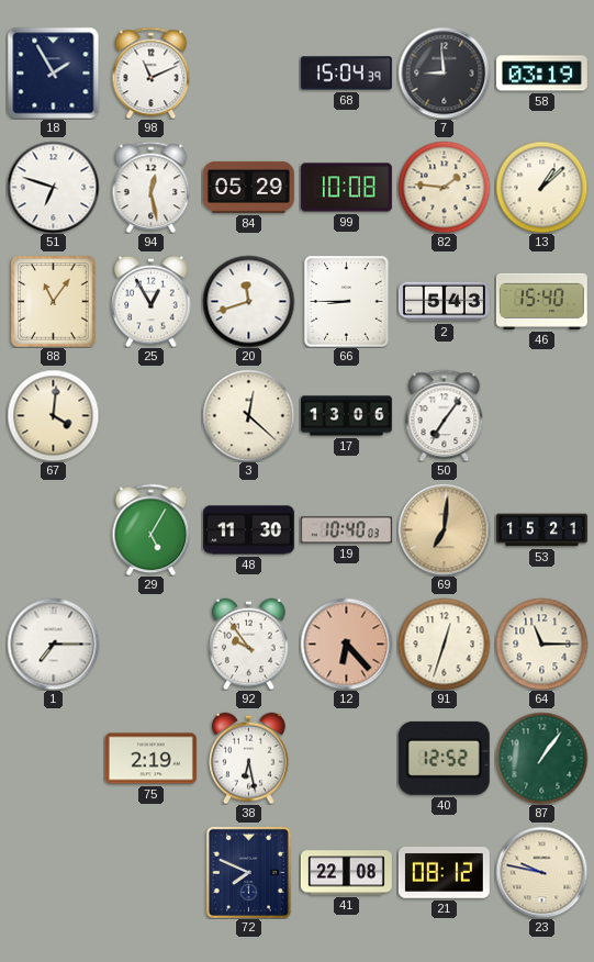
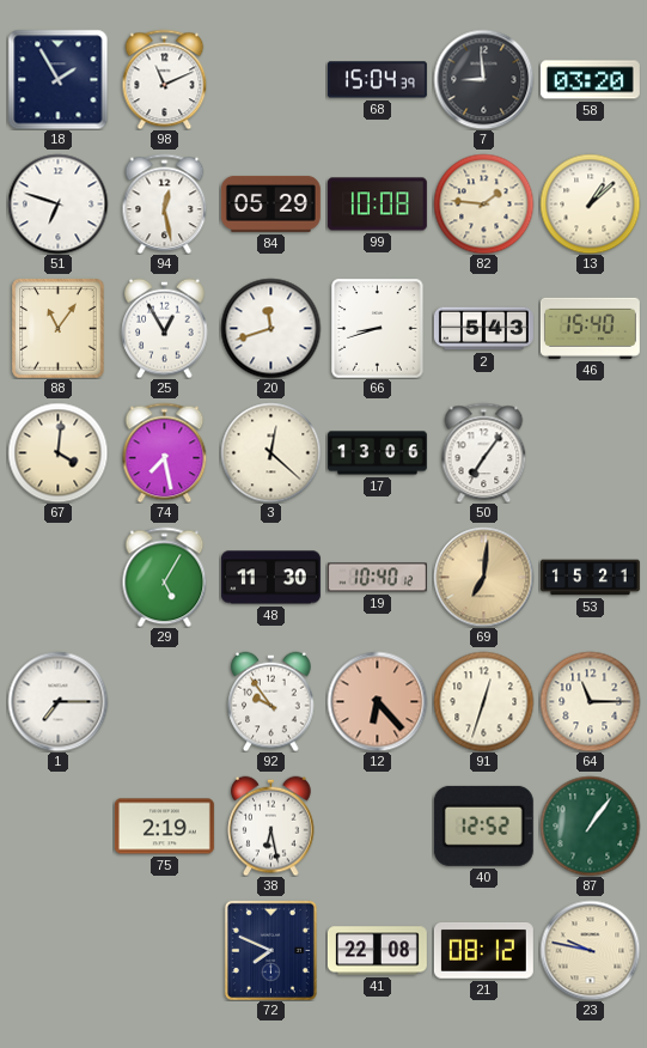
58: 03:19 -> 03:20 (590, 80)
66: 8:45 -> 8:42 (378, 328)
74: none -> 7:28 (165, 452)
19: 10:40:03 -> 10:40:12 (377, 578)
